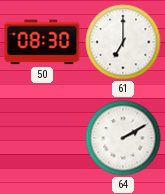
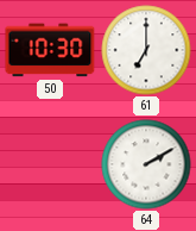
50: 08:30 -> 10:30 (50, 50)
